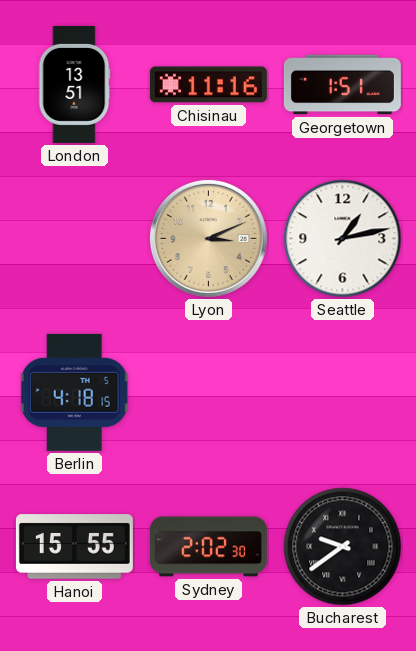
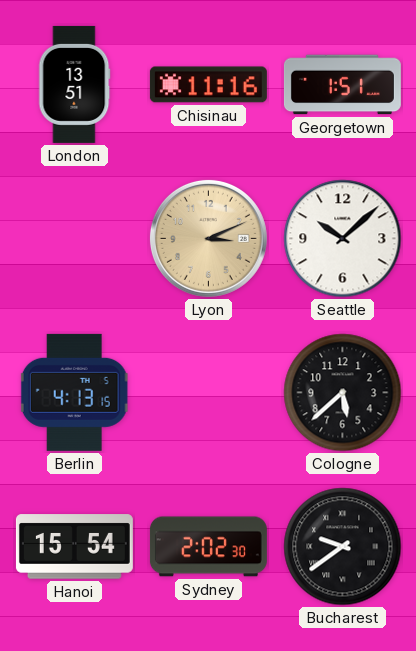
Seattle: 1:13 -> 10:08 (343, 239)
Berlin: 4:18 -> 4:13 (74, 392)
Cologne: none -> 5:38 (343, 393)
Hanoi: 15:55 -> 15:54 (74, 547)
